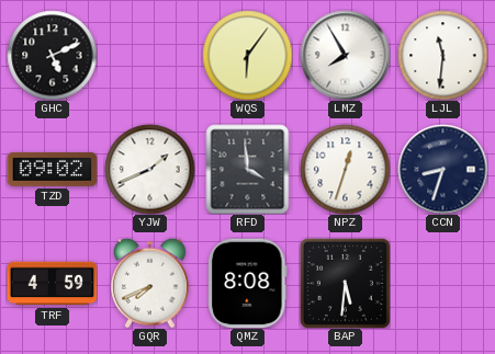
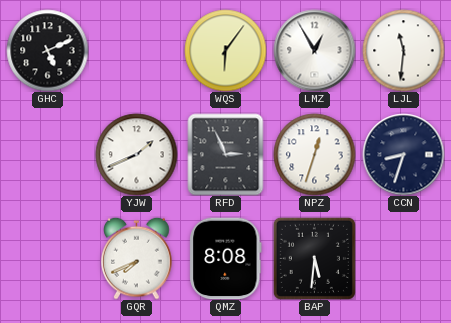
LMZ: 7:55 -> 12:55 (314, 50)
TZD: 09:02 -> none (52, 169)
RFD: 3:59 -> 2:56 (226, 154)
TRF: 4:59 -> none (52, 284)
